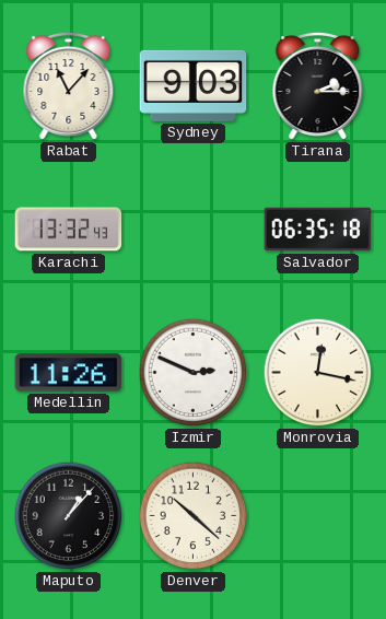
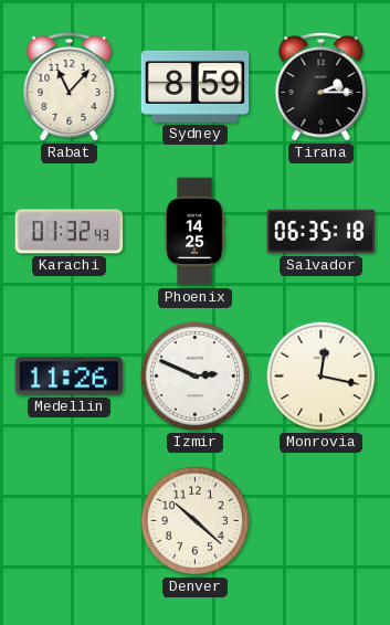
Sydney: 9:03 -> 8:59 (196, 86)
Karachi: 13:32 -> 01:32 (70, 232)
Phoenix: none -> 14:25 (194, 232)
Maputo: 1:07 -> none (69, 516)
